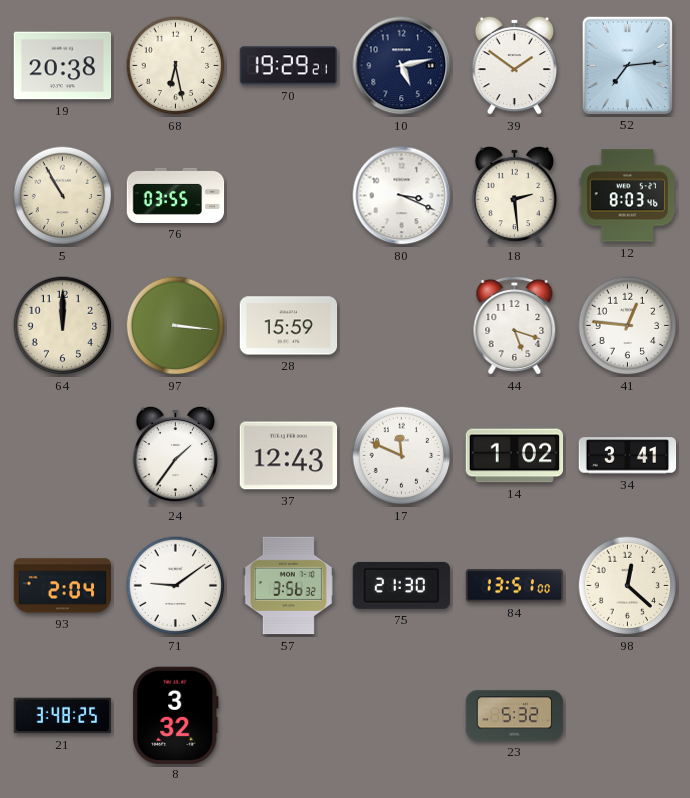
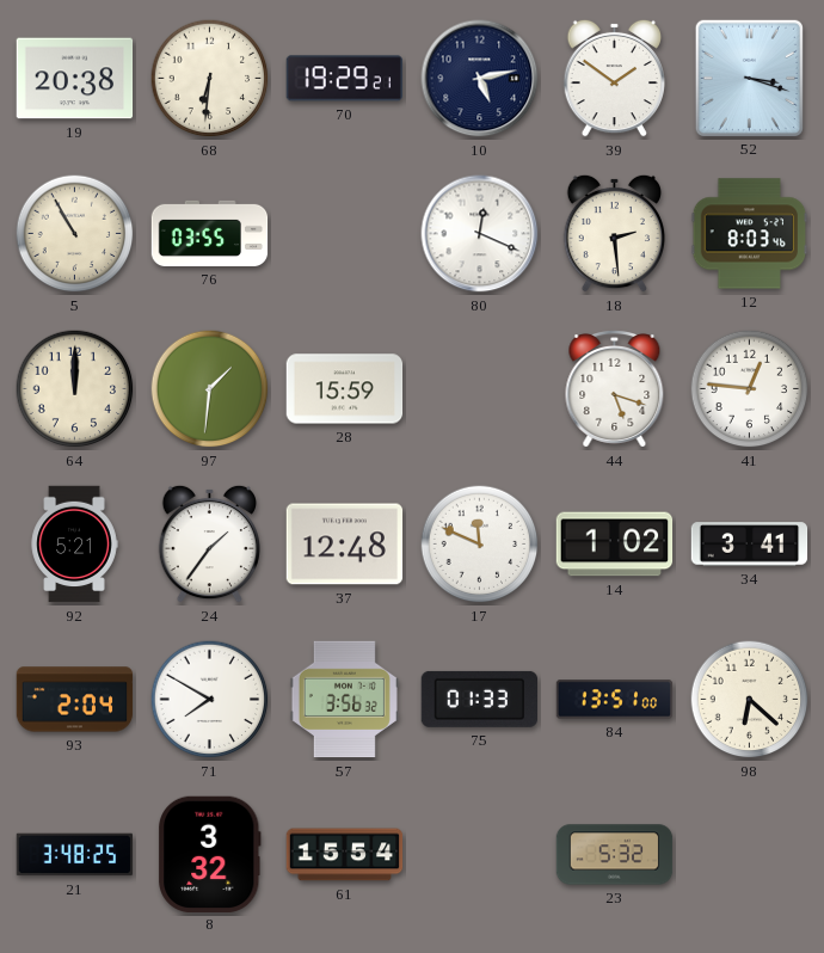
68: 6:28 -> 6:31 (210, 79)
52: 7:14 -> 3:18 (749, 78)
80: 3:19 -> 12:19 (480, 234)
97: 3:16 -> 1:31 (210, 389)
92: none -> 5:21 (74, 545)
37: 12:43 -> 12:48 (345, 545)
71: 9:09 -> 7:50 (210, 700)
75: 21:30 -> 01:33 (480, 699)
98: 12:22 -> 6:22 (750, 700)
61: none -> 15:54 (345, 855)
